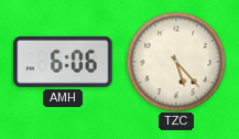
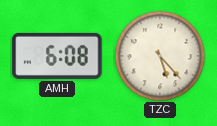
AMH: 6:06 -> 6:08 (57, 56)
